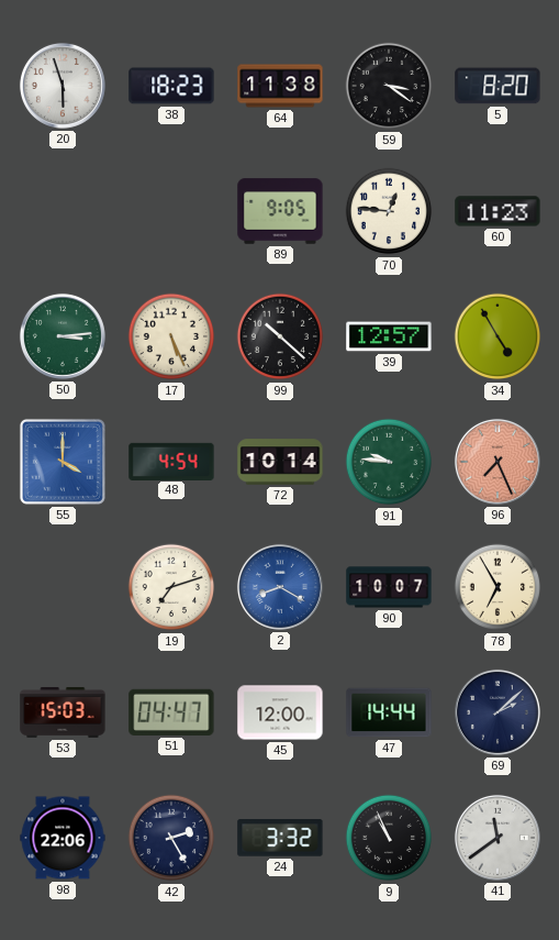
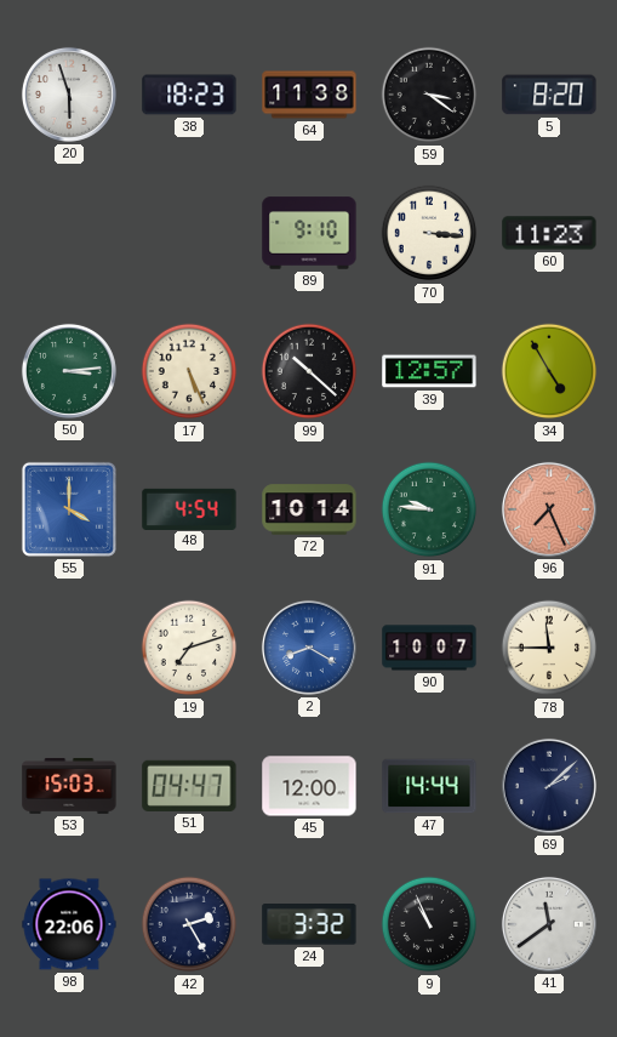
89: 9:05 -> 9:10 (309, 233)
70: 12:46 -> 3:16 (429, 233)
78: 6:55 -> 11:45 (549, 648)
